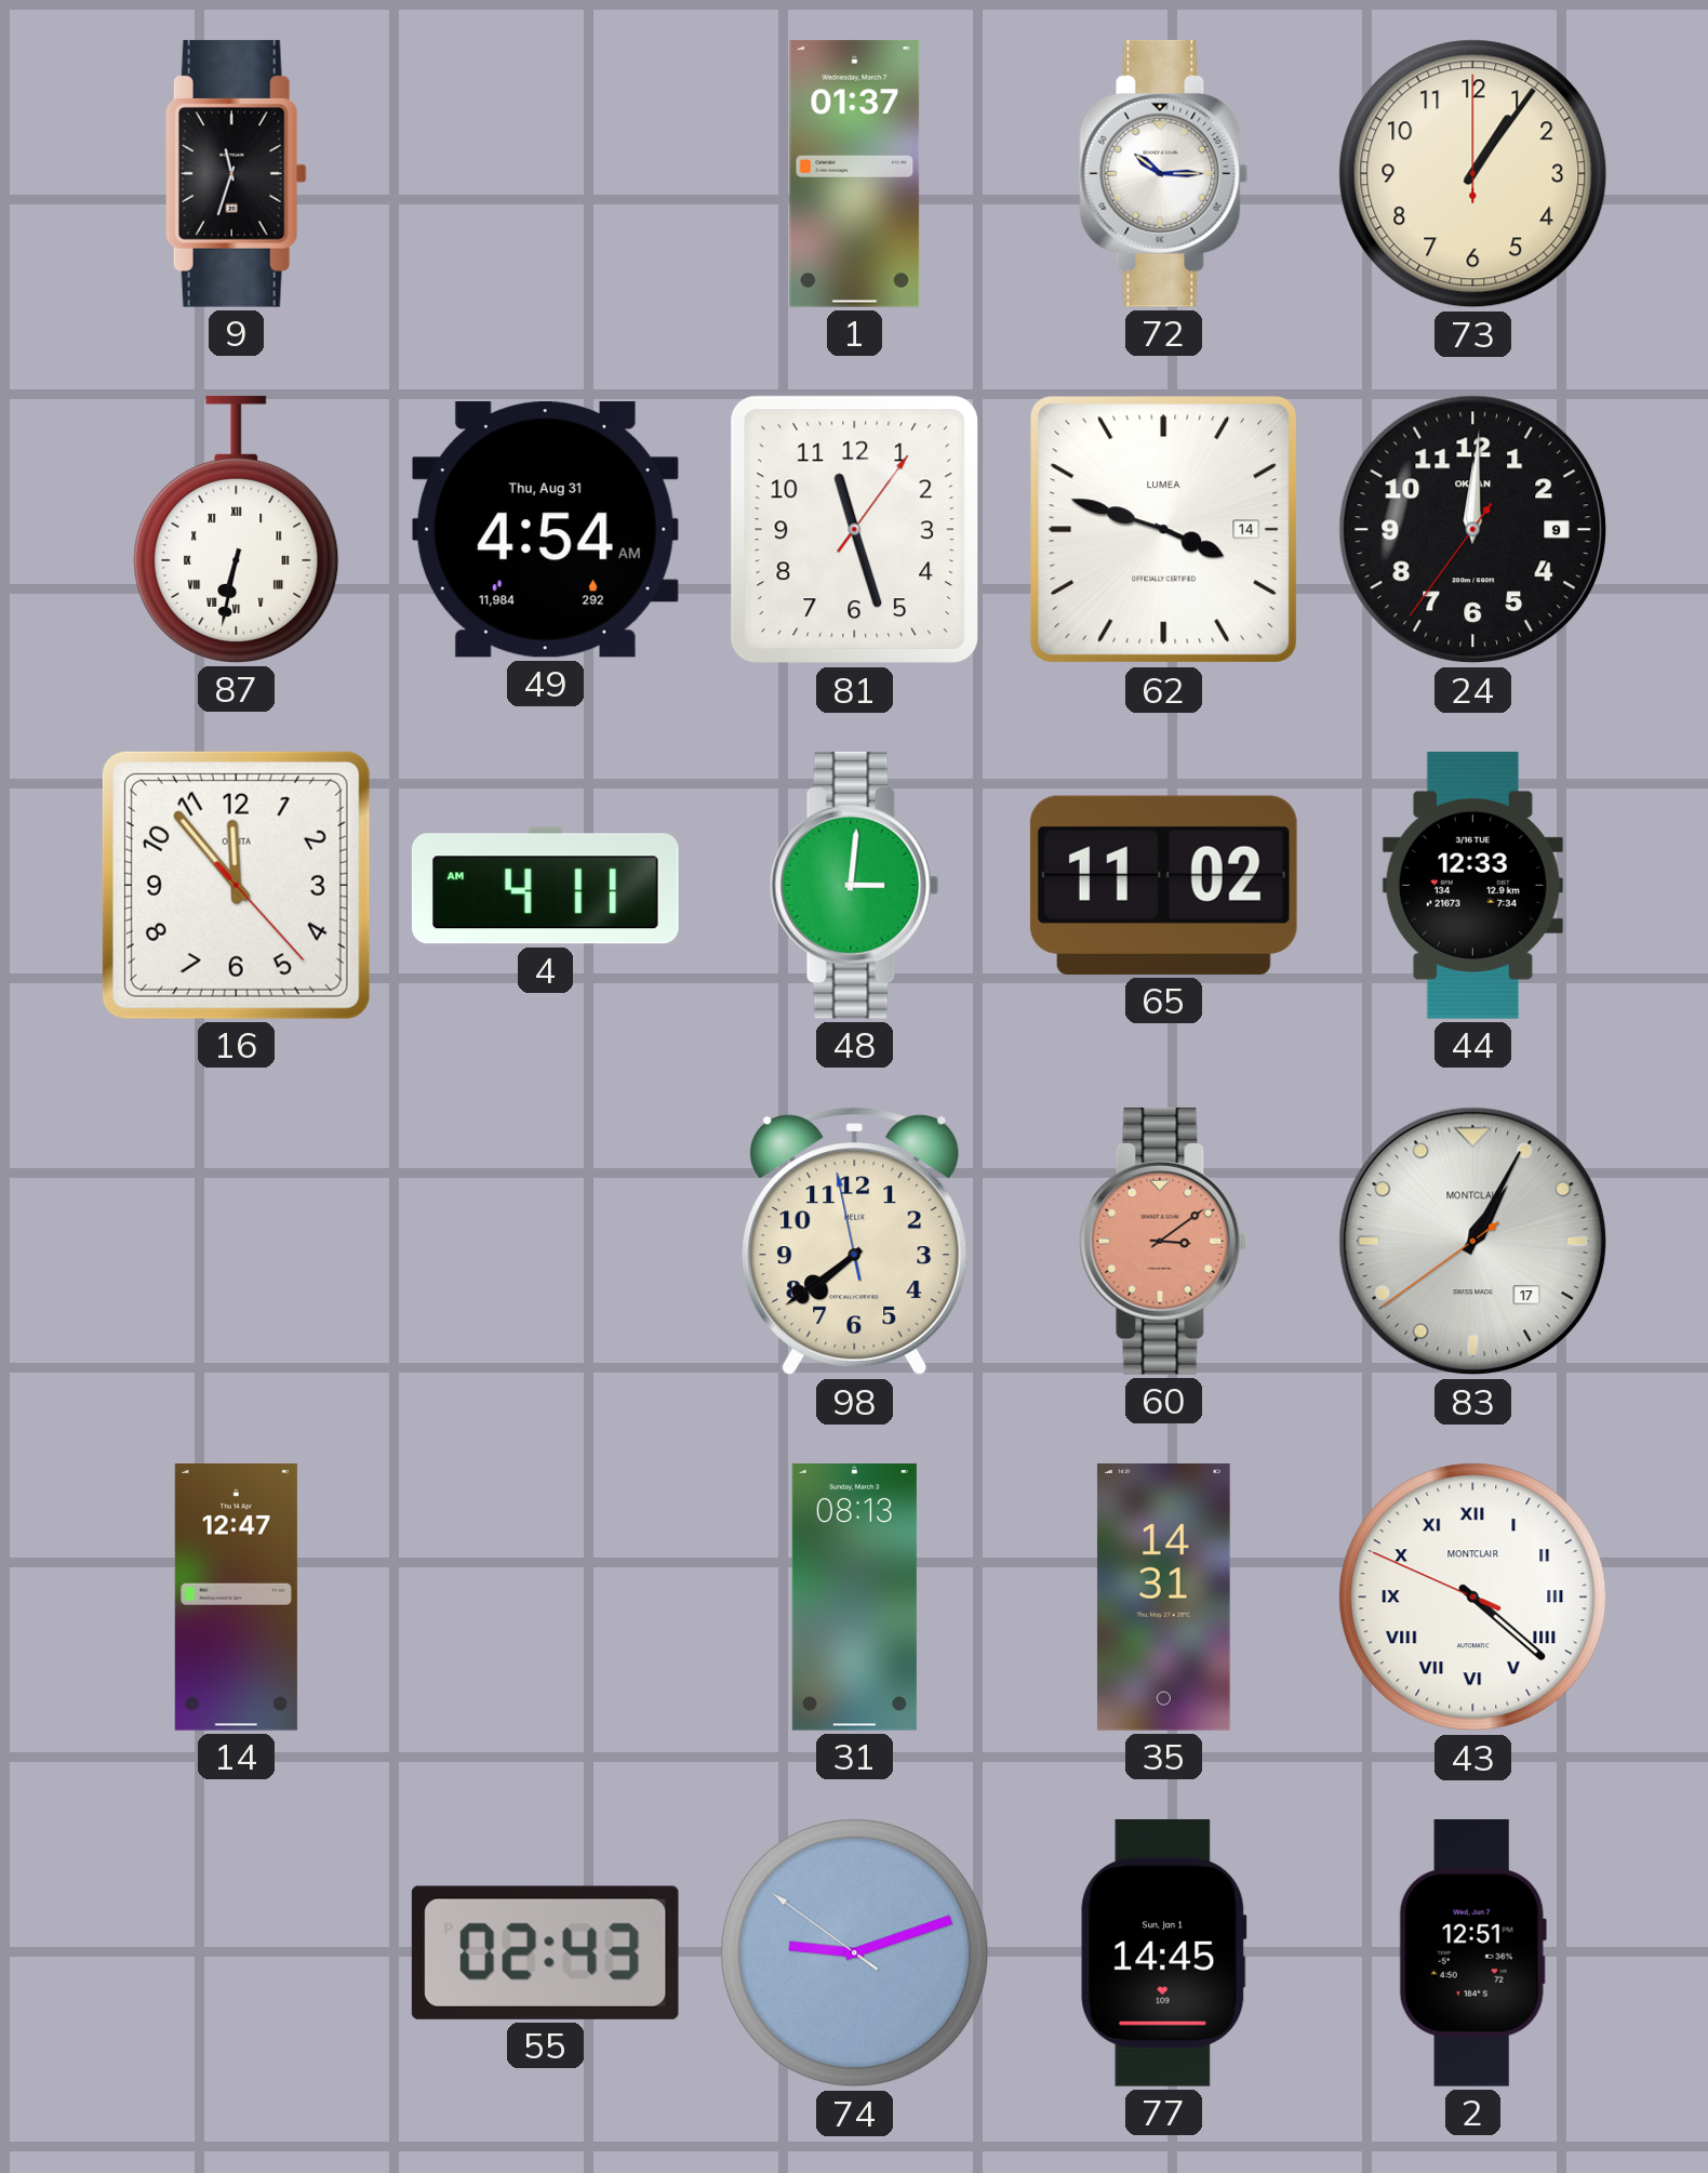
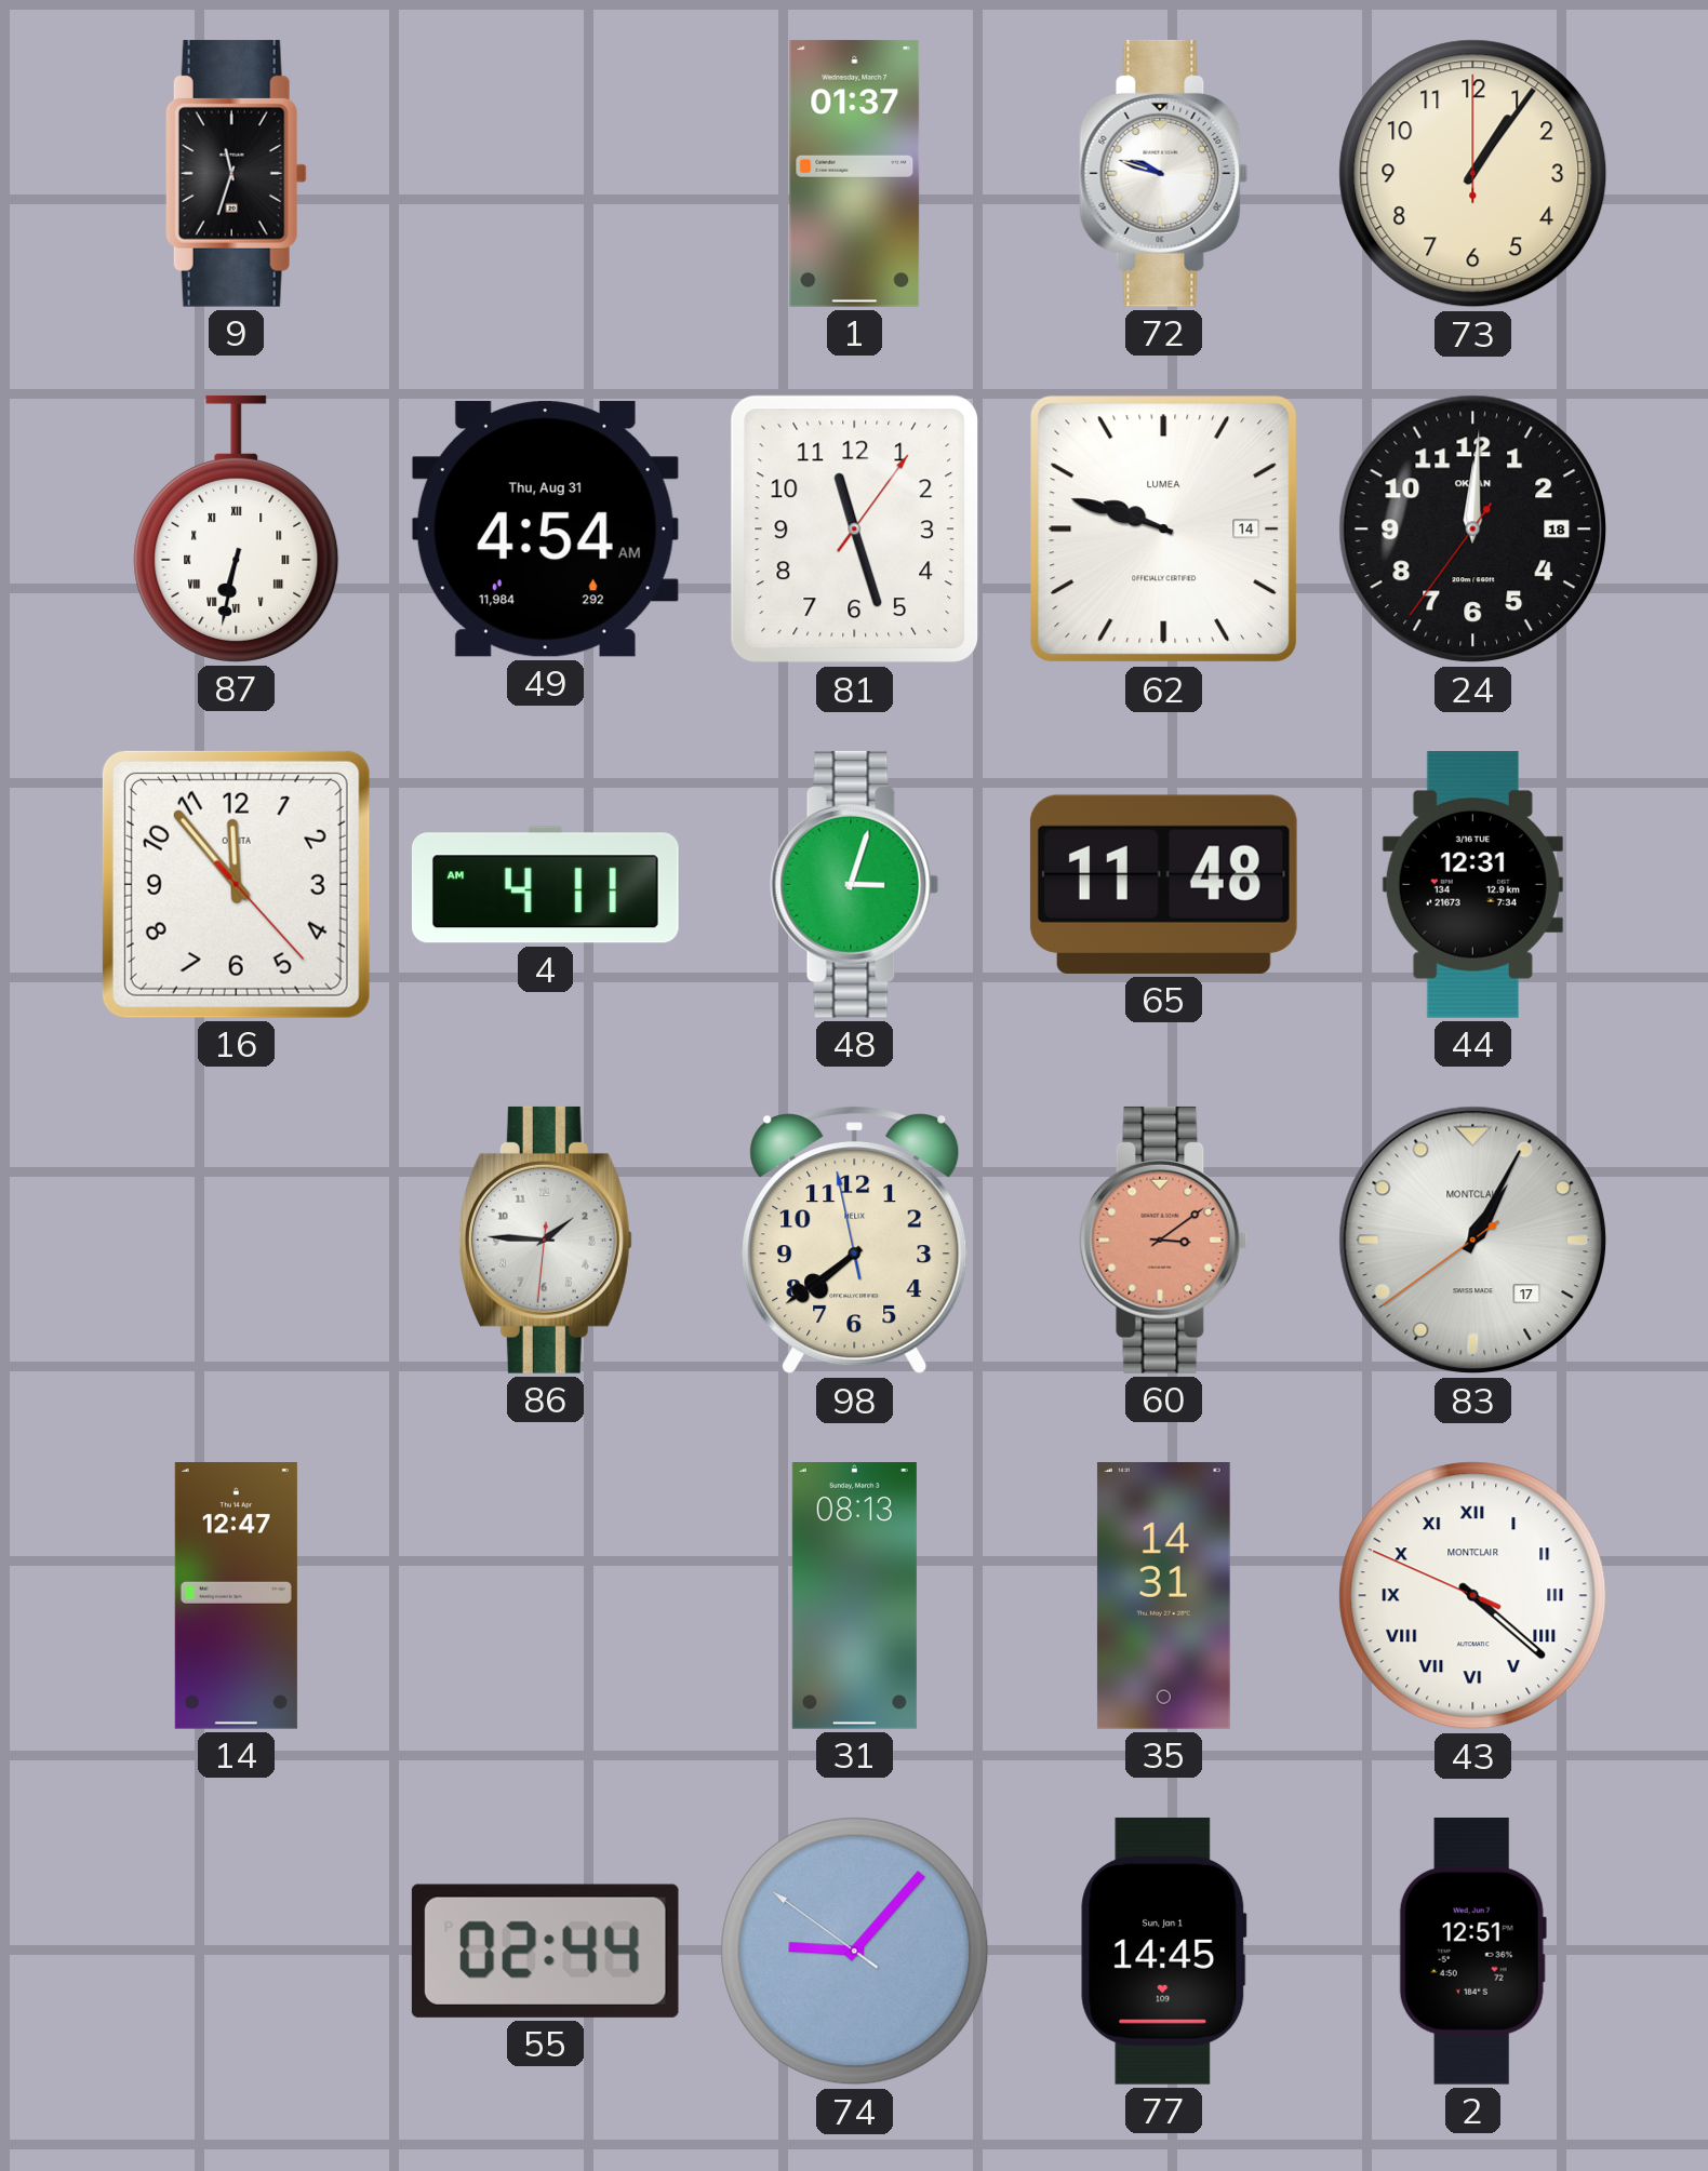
72: 10:15 -> 9:48 (1164, 173)
62: 3:48 -> 9:48 (1164, 530)
24 date: 9 -> 18 (1473, 530)
48: 3:01 -> 3:03 (855, 884)
65: 11:02 -> 11:48 (1163, 884)
44: 12:33 -> 12:31 (1472, 884)
86: none -> 1:45 (545, 1239)
55: 02:43 -> 02:44 (545, 1951)
74: 9:11 -> 9:06 (855, 1952)
